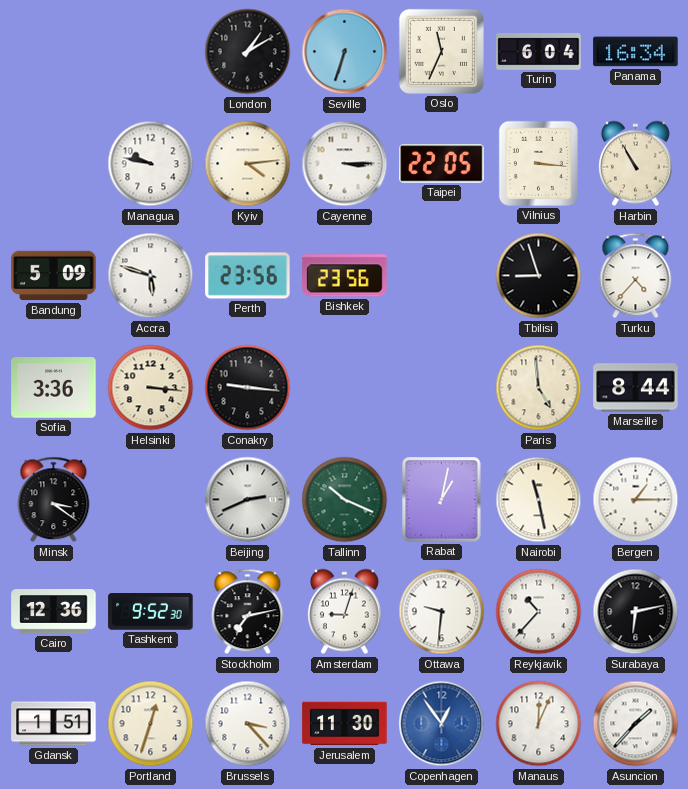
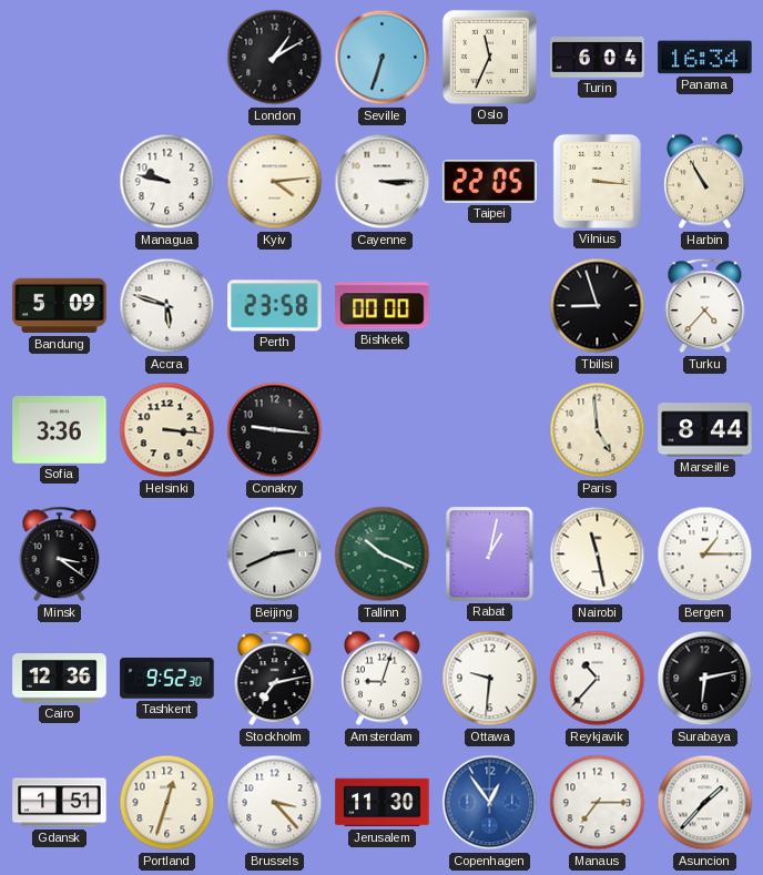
Perth: 23:56 -> 23:58 (275, 306)
Bishkek: 23:56 -> 00:00 (383, 306)
Manaus: 12:04 -> 7:15 (598, 803)
